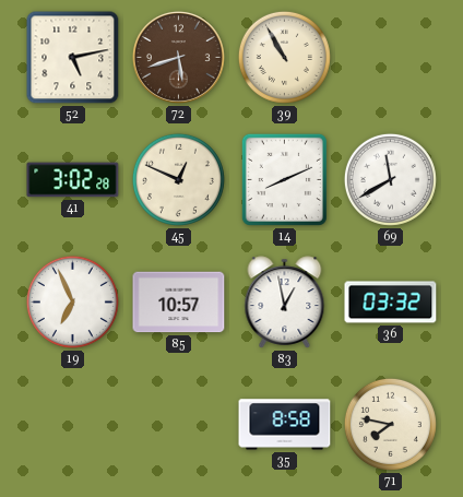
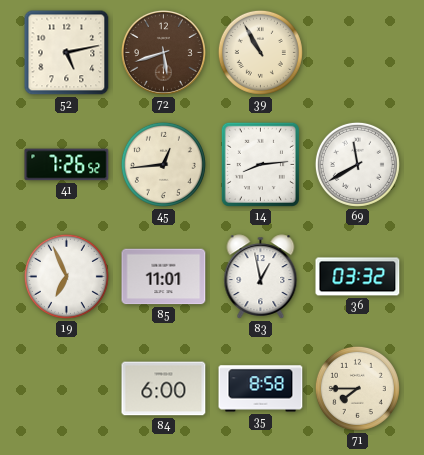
41: 3:02 -> 7:26 (67, 165)
45: 12:49 -> 12:44 (163, 164)
14: 8:11 -> 8:14 (260, 164)
85: 10:57 -> 11:01 (164, 277)
84: none -> 6:00 (164, 389)
71: 7:47 -> 7:45 (357, 388)
